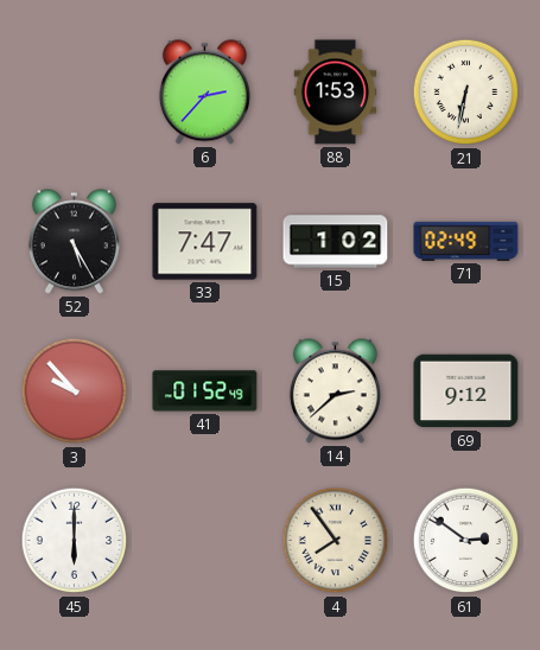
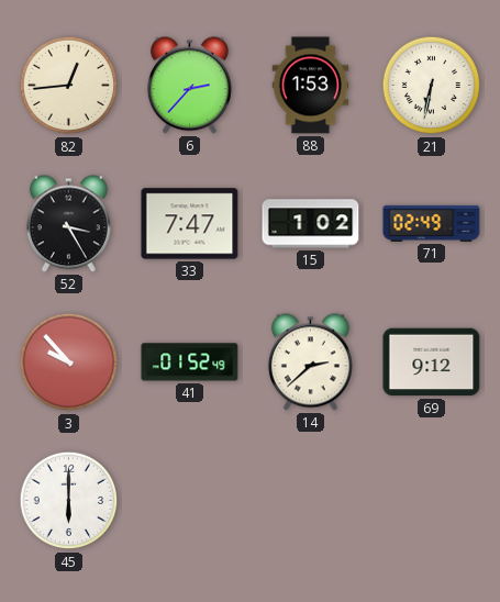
82: none -> 12:44 (69, 86)
52: 5:25 -> 3:25 (68, 224)
4: 7:54 -> none (336, 541)
61: 2:51 -> none (466, 541)
